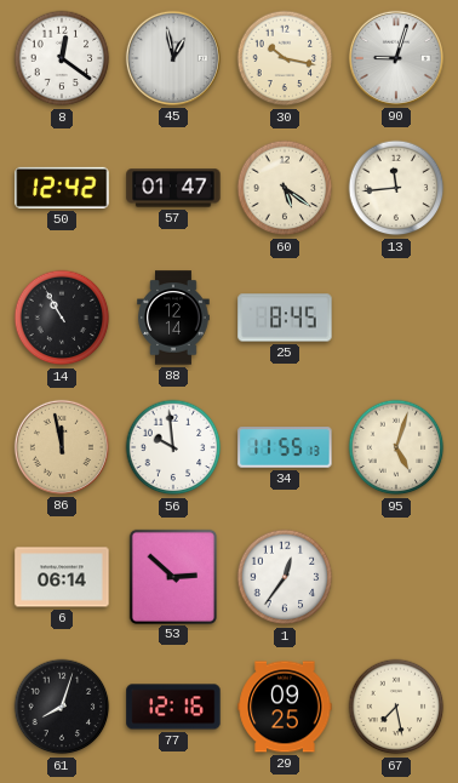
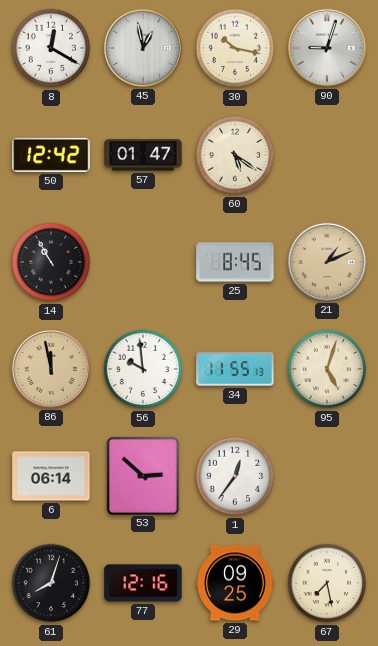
8: 12:21 -> 12:20 (51, 48)
13: 11:44 -> none (396, 188)
88: 12:14 -> none (173, 318)
21: none -> 1:11 (327, 262)
